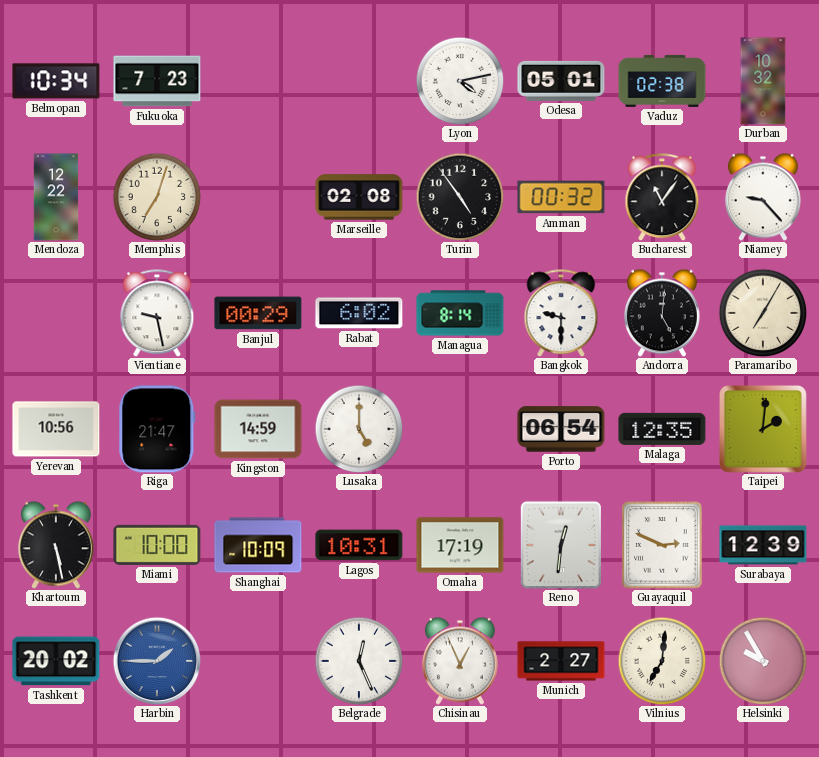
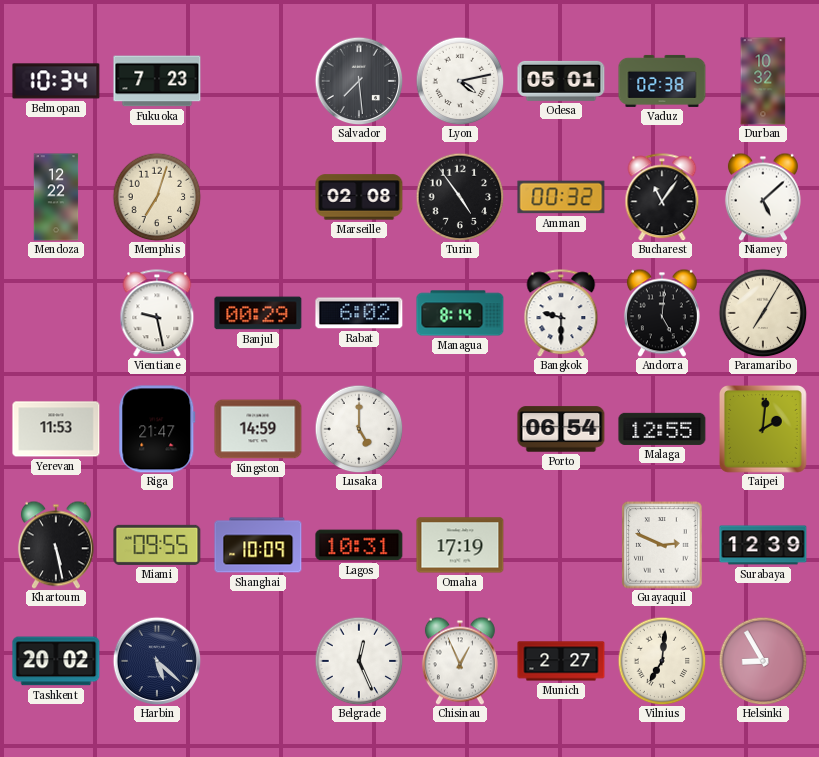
Salvador: none -> 7:29 (359, 81)
Niamey: 9:23 -> 5:08 (763, 197)
Yerevan: 10:56 -> 11:53 (56, 429)
Malaga: 12:35 -> 12:55 (662, 429)
Miami: 10:00 -> 09:55 (157, 545)
Reno: 12:31 -> none (561, 545)
Harbin: 1:45 -> 5:22 (157, 661)
Harbin dial: blue -> navy (157, 661)
Helsinki: 9:55 -> 8:55 (763, 661)
